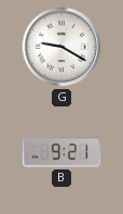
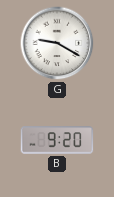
B: 9:21 -> 9:20 (57, 140)
